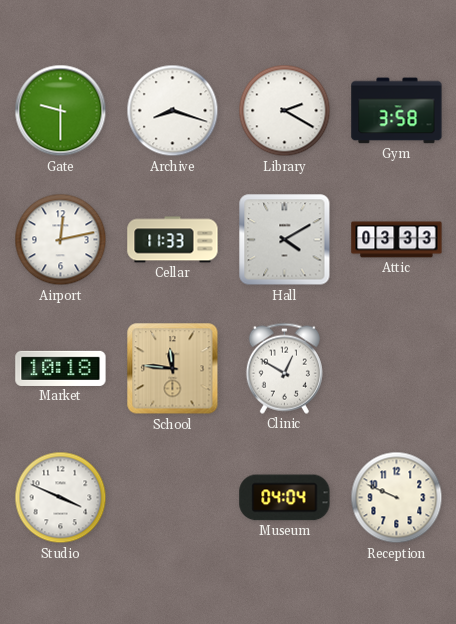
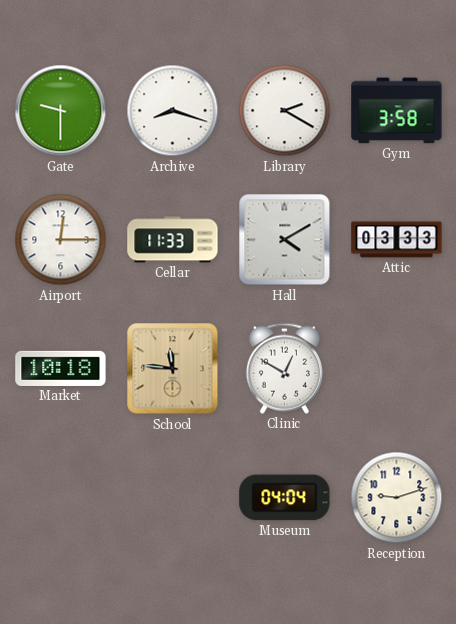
Airport: 12:13 -> 12:15 (61, 240)
Studio: 3:49 -> none (61, 498)
Reception: 9:49 -> 9:12 (397, 498)
